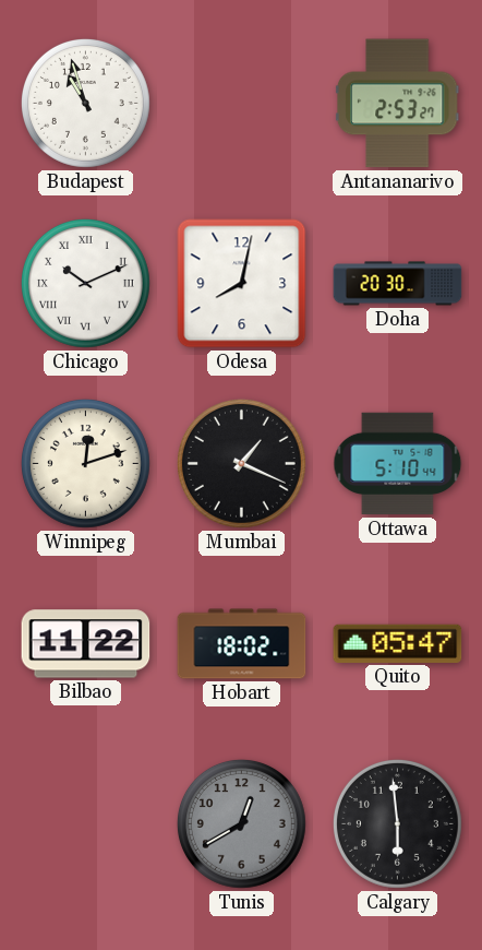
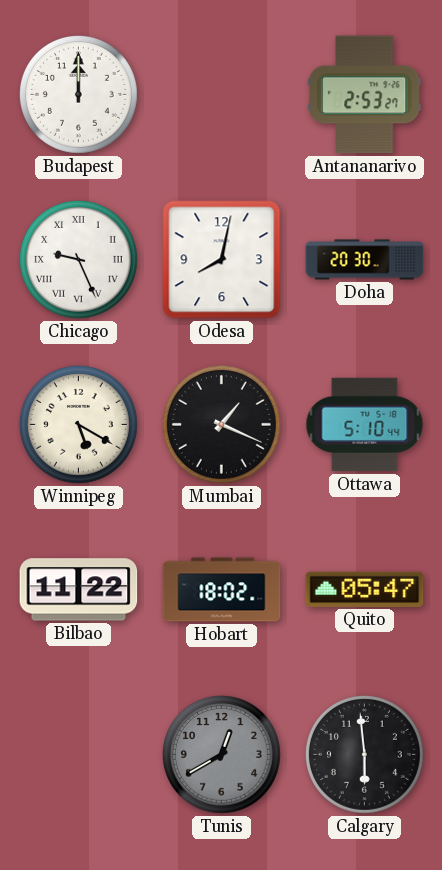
Budapest: 10:57 -> 12:00 (78, 94)
Chicago: 10:11 -> 9:26 (78, 259)
Winnipeg: 12:12 -> 5:20 (78, 424)
